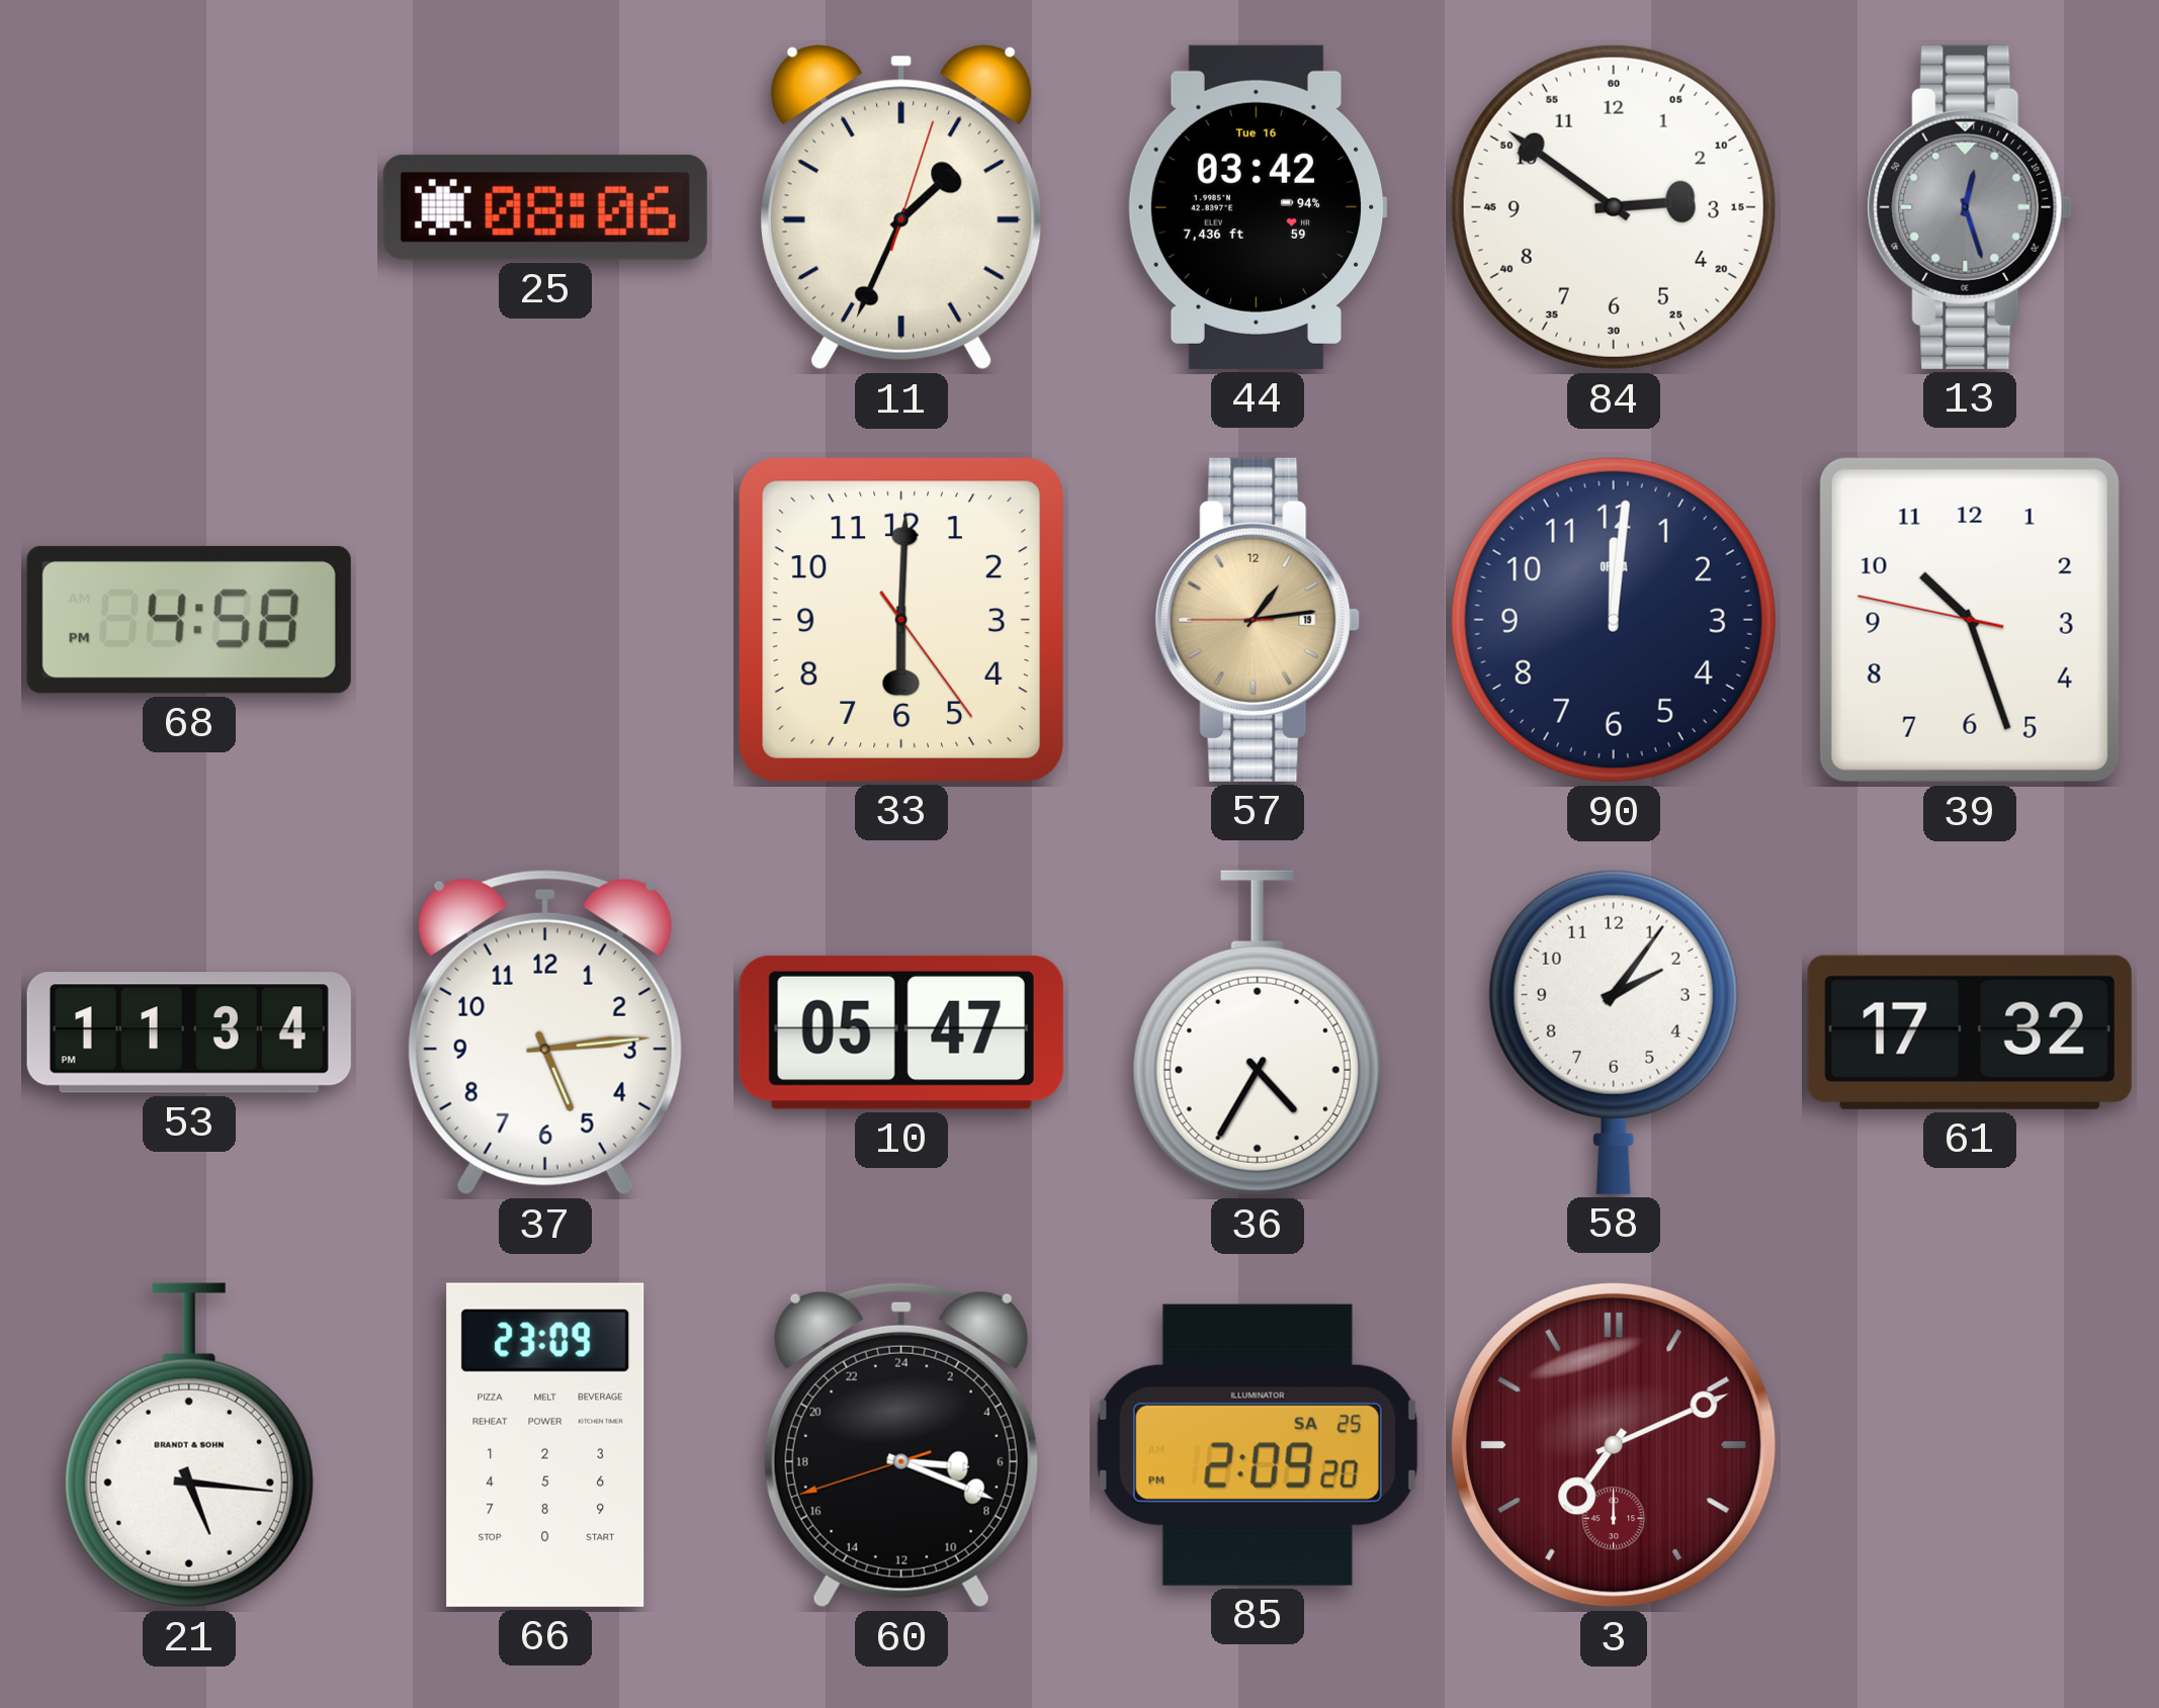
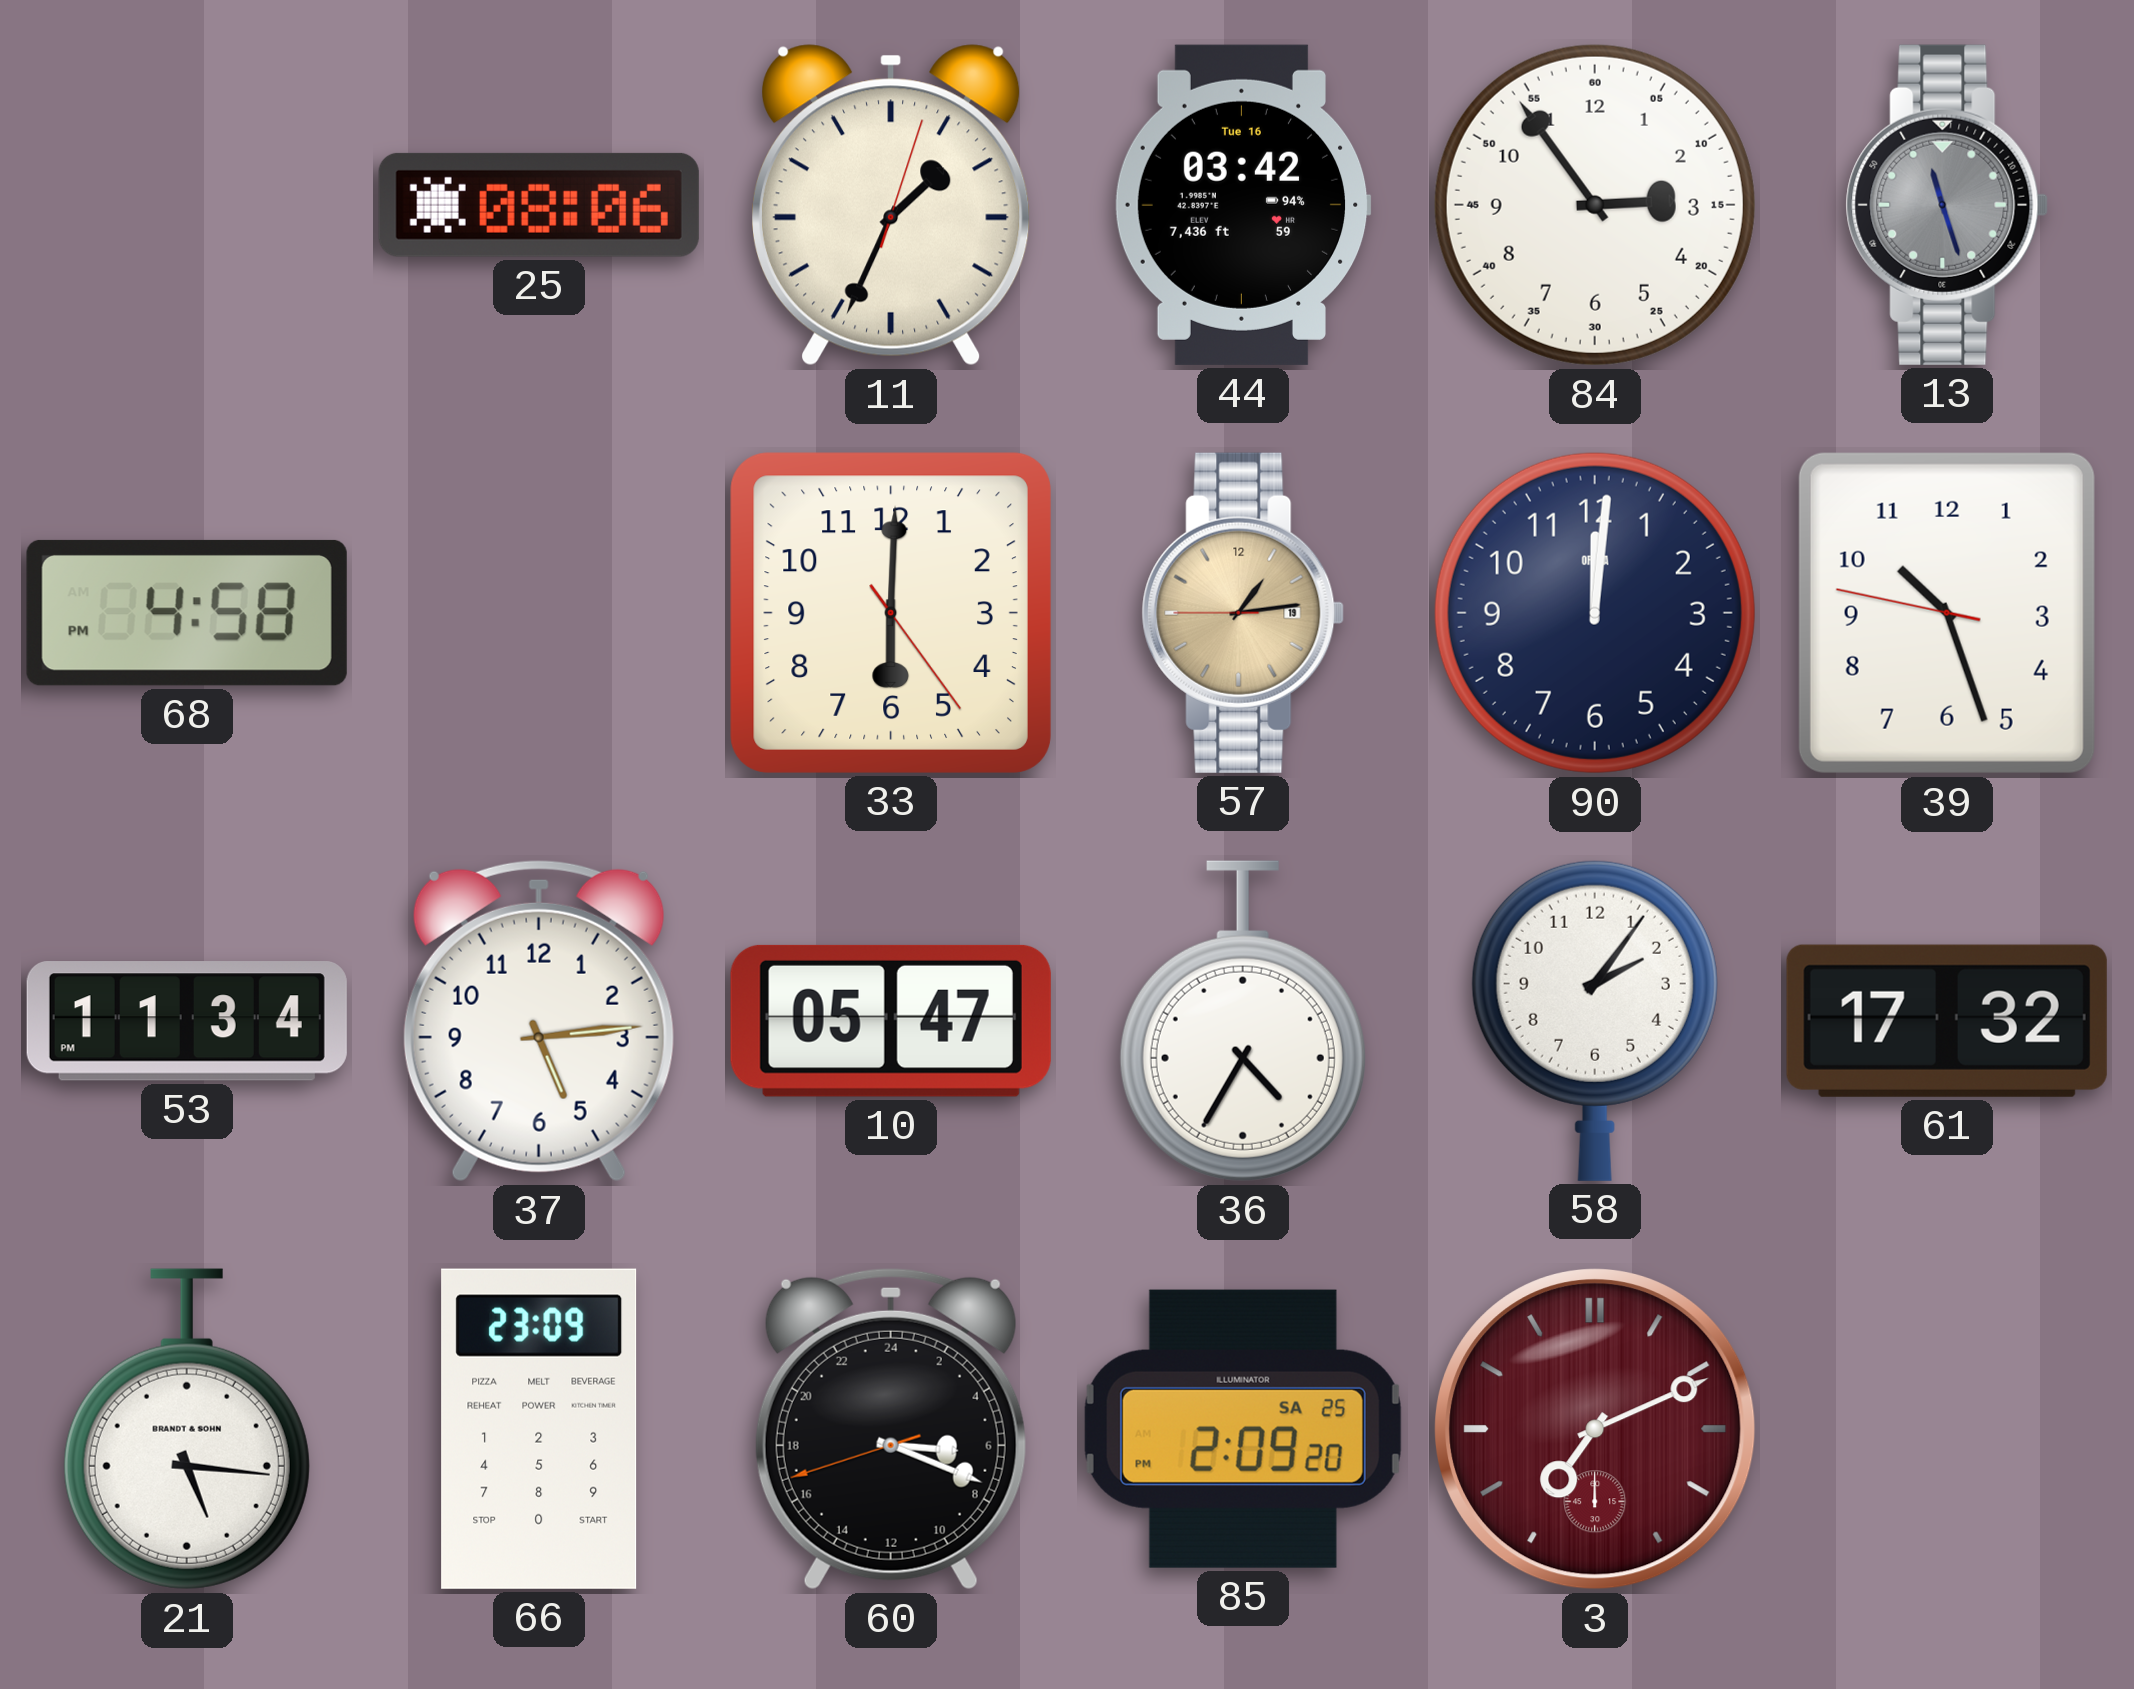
84: 2:51 -> 2:54 (1595, 205)
13: 12:27 -> 11:27 (1947, 205)
